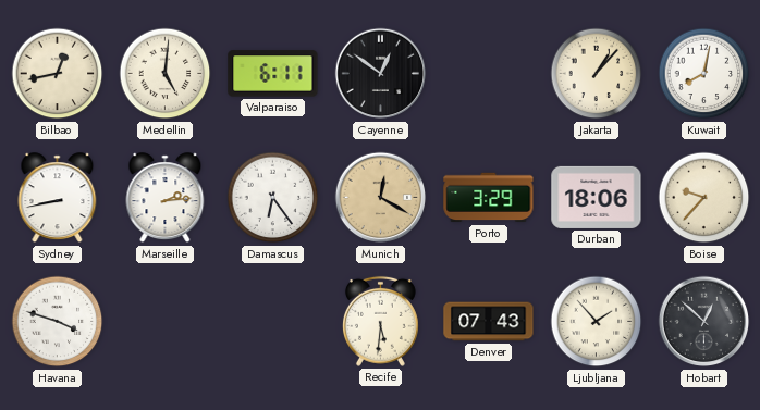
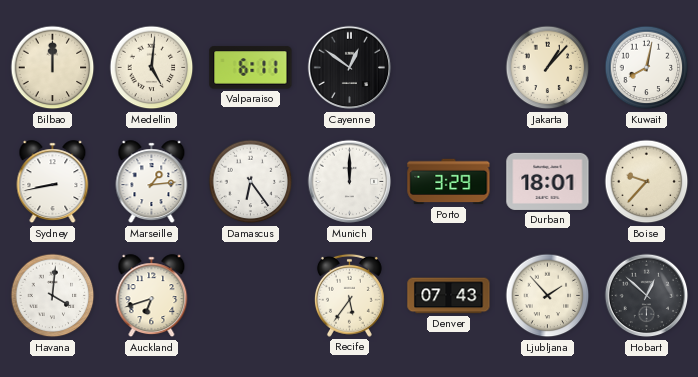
Bilbao: 12:43 -> 12:00 (53, 68)
Marseille: 2:14 -> 1:14 (152, 182)
Munich: 12:20 -> 12:00 (350, 182)
Munich dial: champagne -> white (350, 182)
Durban: 18:06 -> 18:01 (548, 181)
Havana: 3:48 -> 4:01 (53, 296)
Auckland: none -> 6:42 (152, 296)
Recife: 5:31 -> 5:36 (349, 295)
